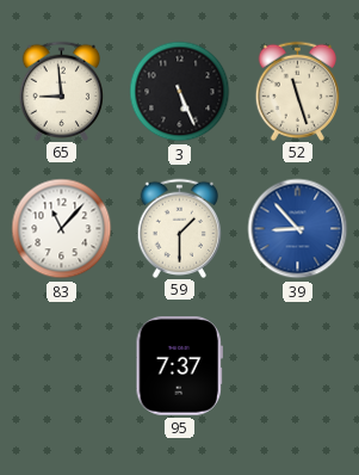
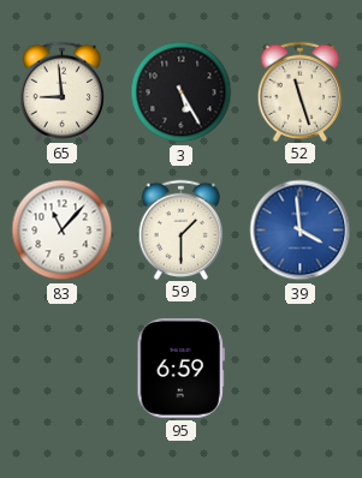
3: 5:26 -> 5:25 (182, 92)
39: 8:53 -> 3:59 (301, 231)
95: 7:37 -> 6:59 (180, 369)
